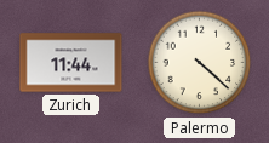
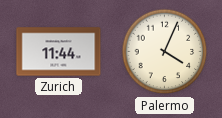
Palermo: 4:22 -> 4:04 (165, 52)
